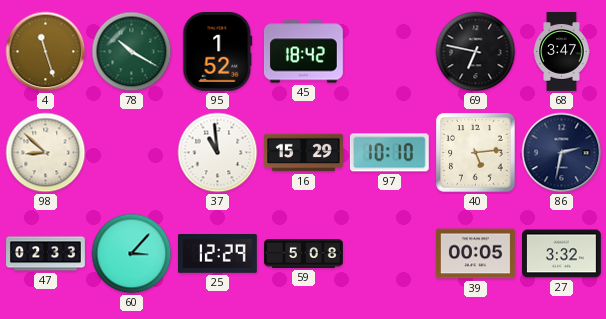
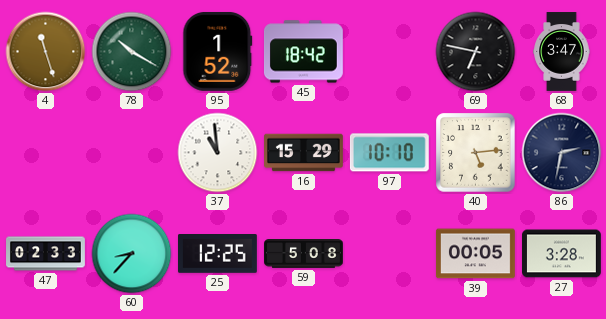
98: 8:52 -> none (46, 153)
60: 3:07 -> 8:37 (132, 254)
25: 12:29 -> 12:25 (218, 254)
27: 3:32 -> 3:28 (562, 254)
